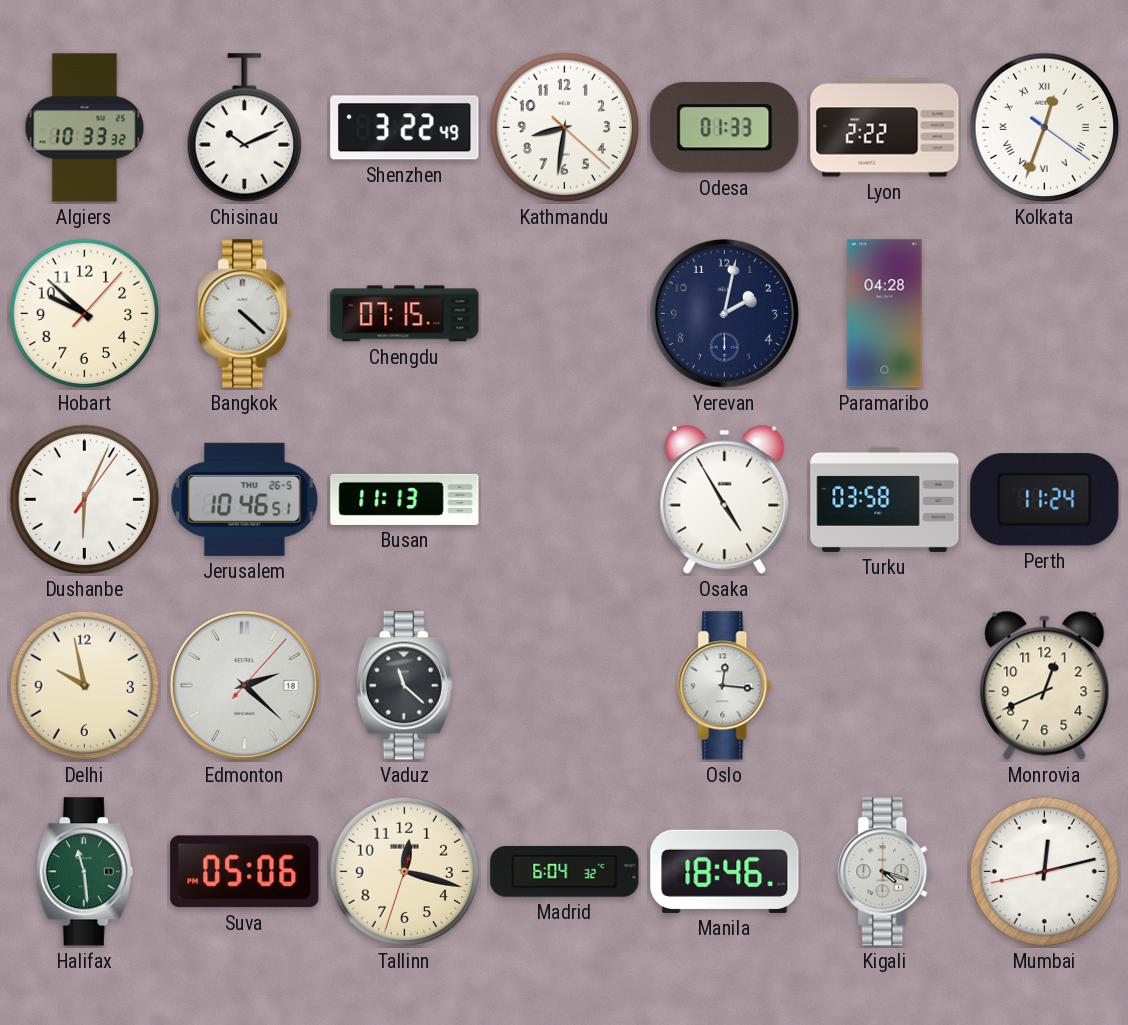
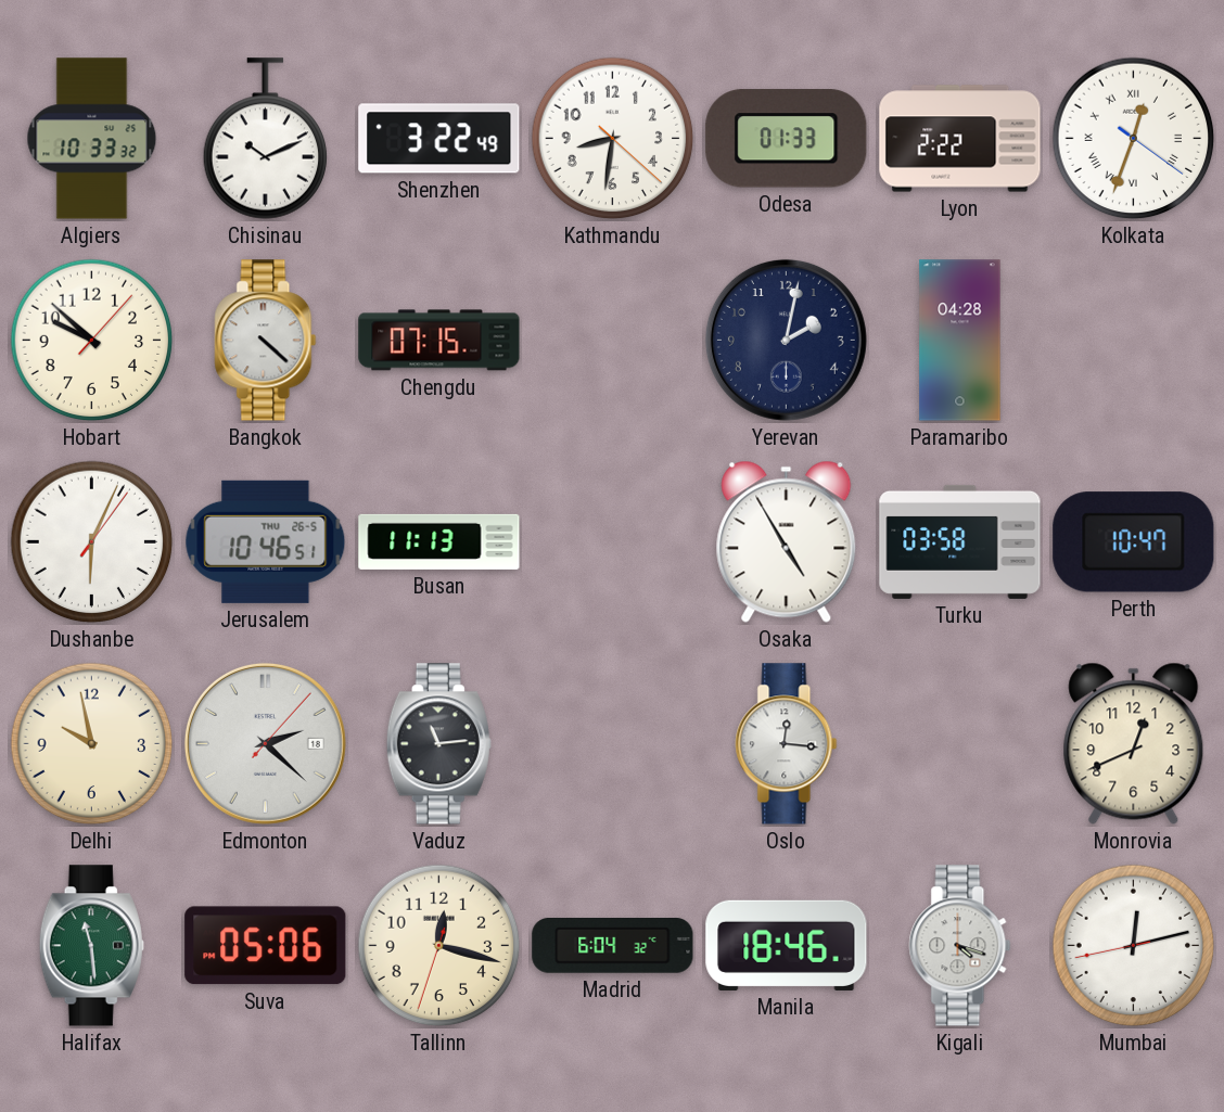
Perth: 11:24 -> 10:47 (1134, 542)
Vaduz: 11:22 -> 11:14 (438, 744)
